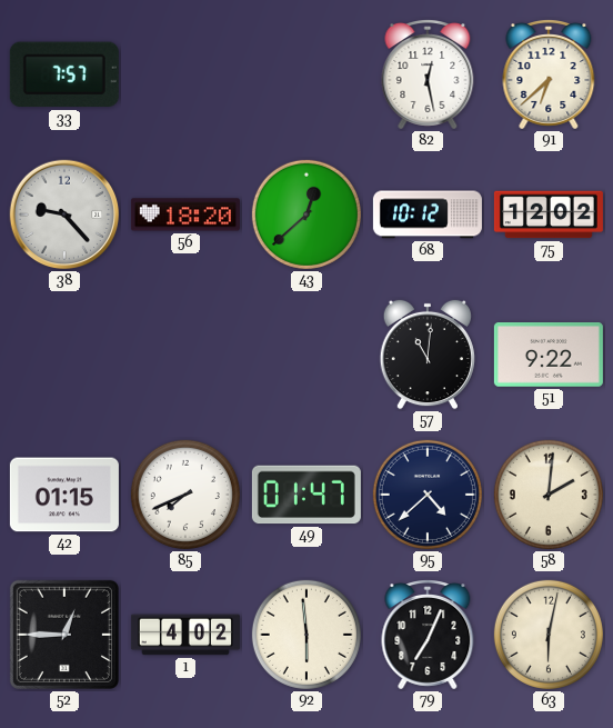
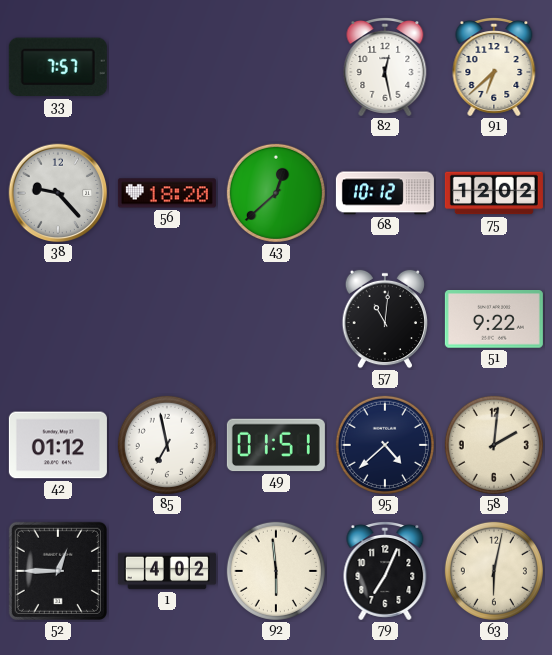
42: 01:15 -> 01:12 (58, 445)
85: 7:41 -> 6:58 (167, 445)
49: 01:47 -> 01:51 (276, 445)
